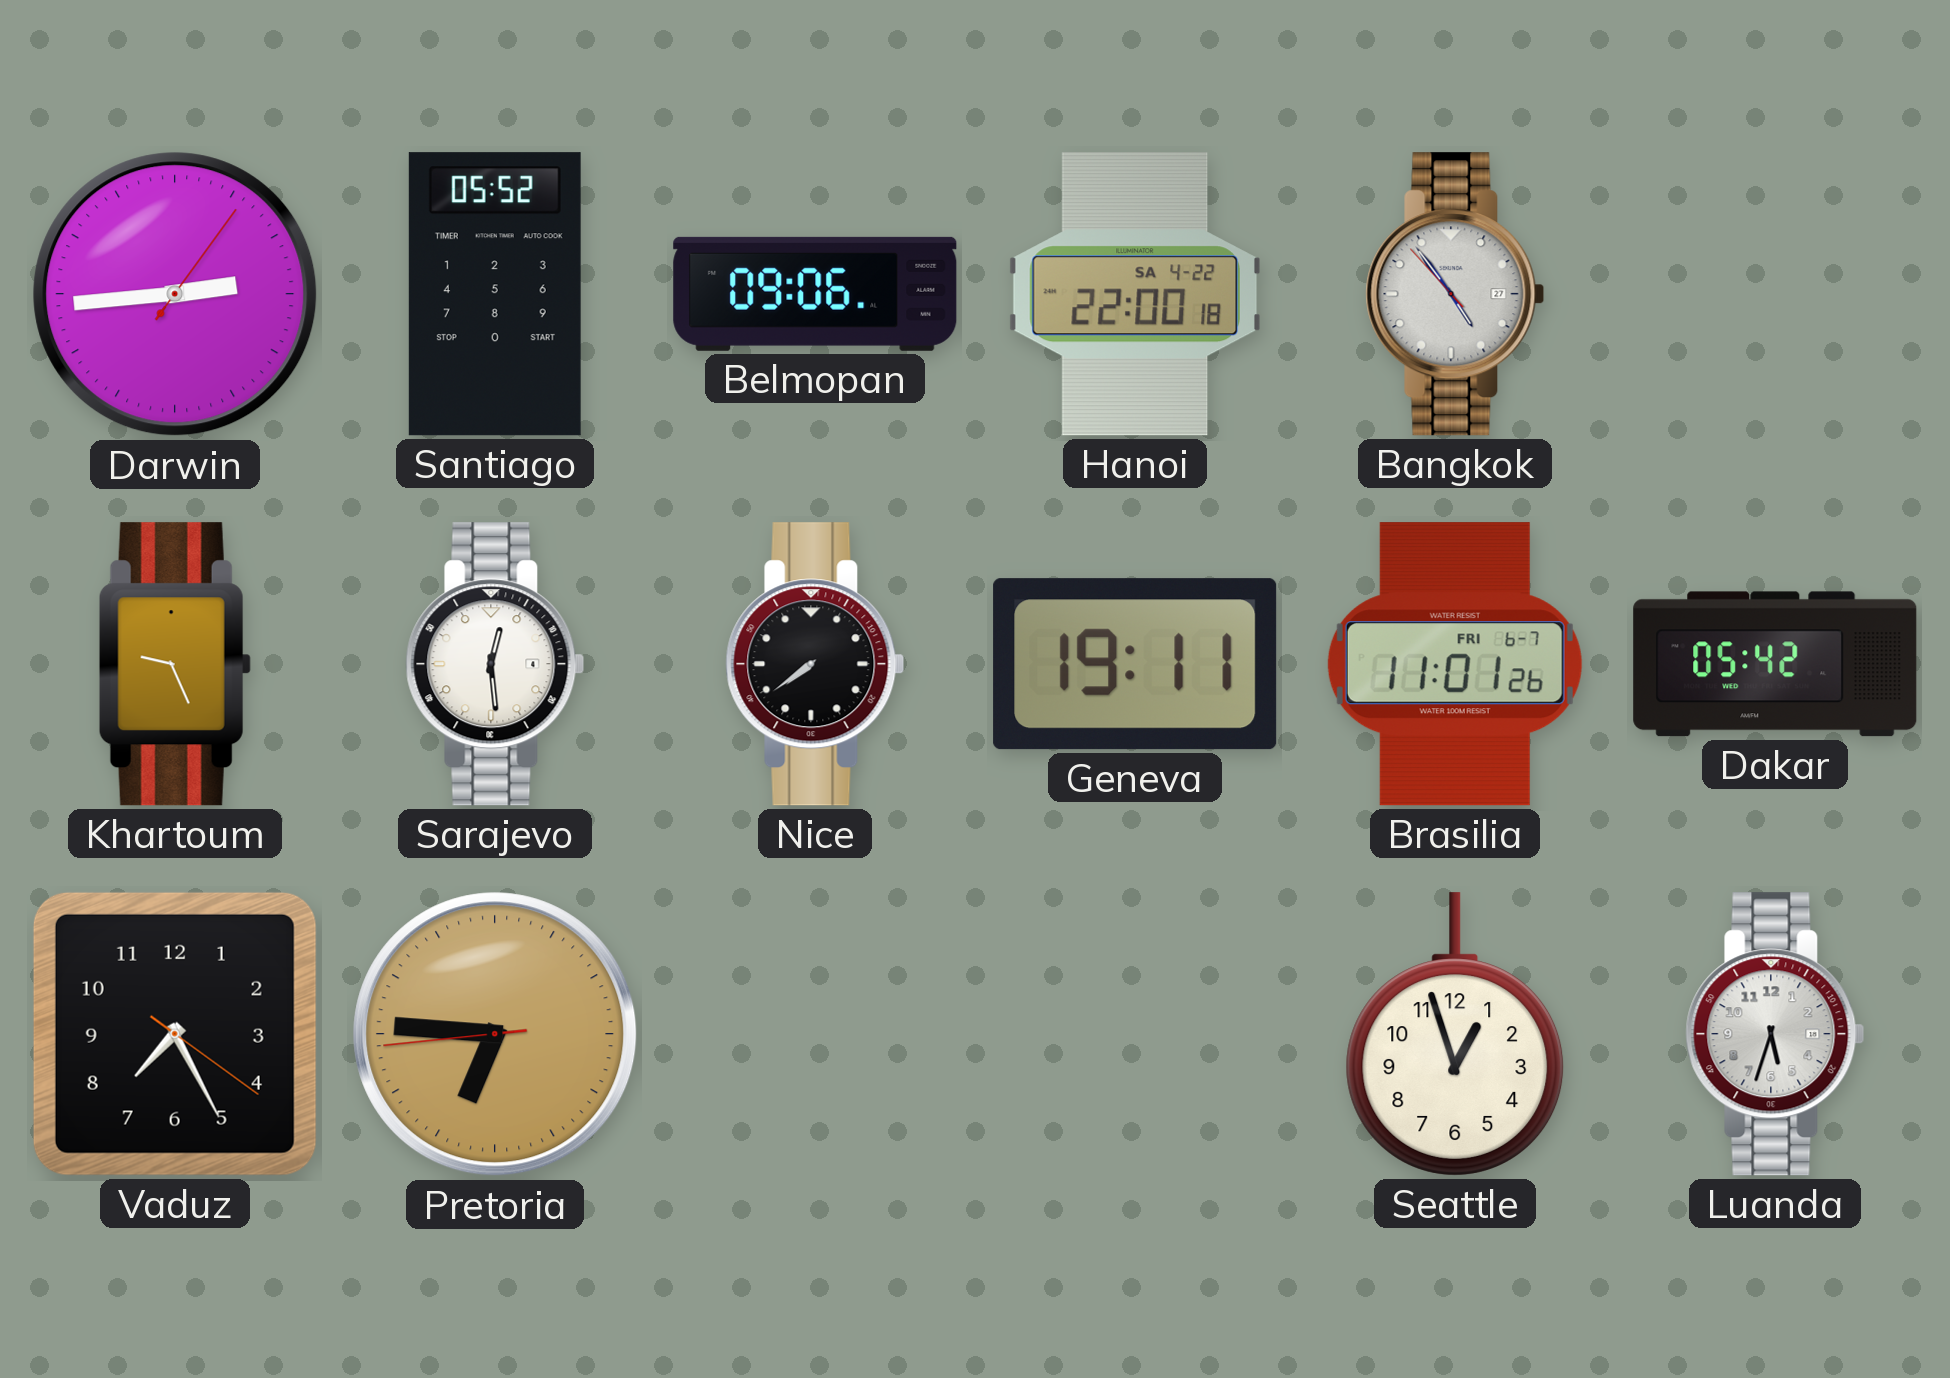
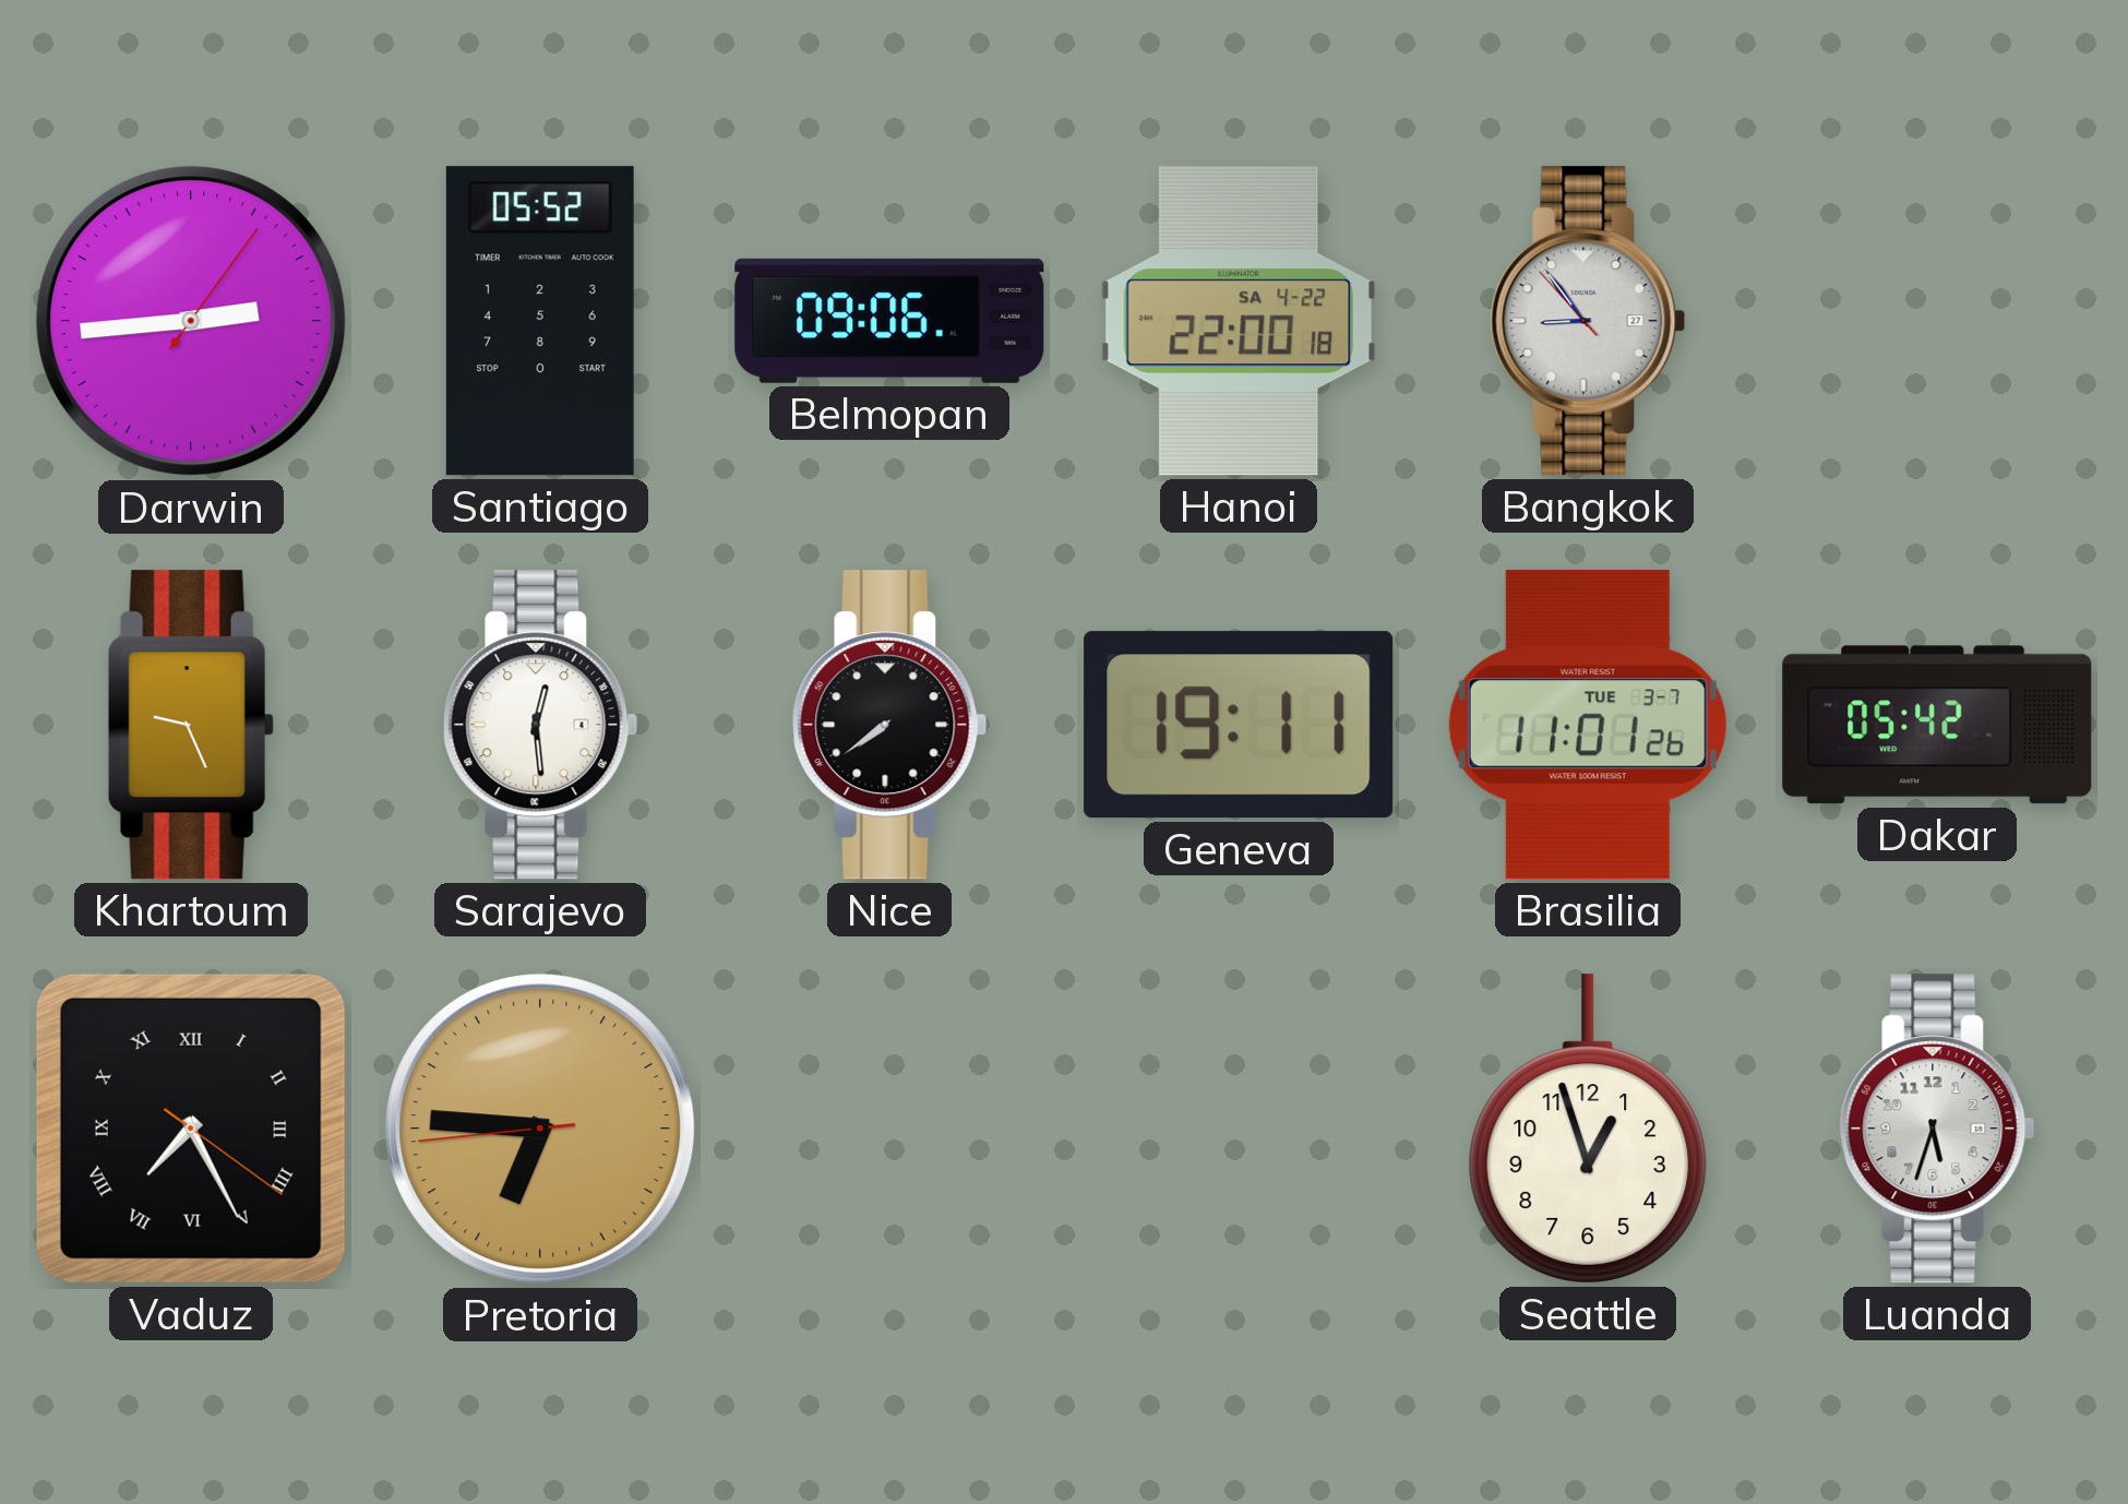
Bangkok: 4:53 -> 8:53 (1588, 321)
Brasilia date: FRI 6-7 -> TUE 3-7 (1588, 725)
Vaduz numerals: Arabic -> Roman (191, 1129)
